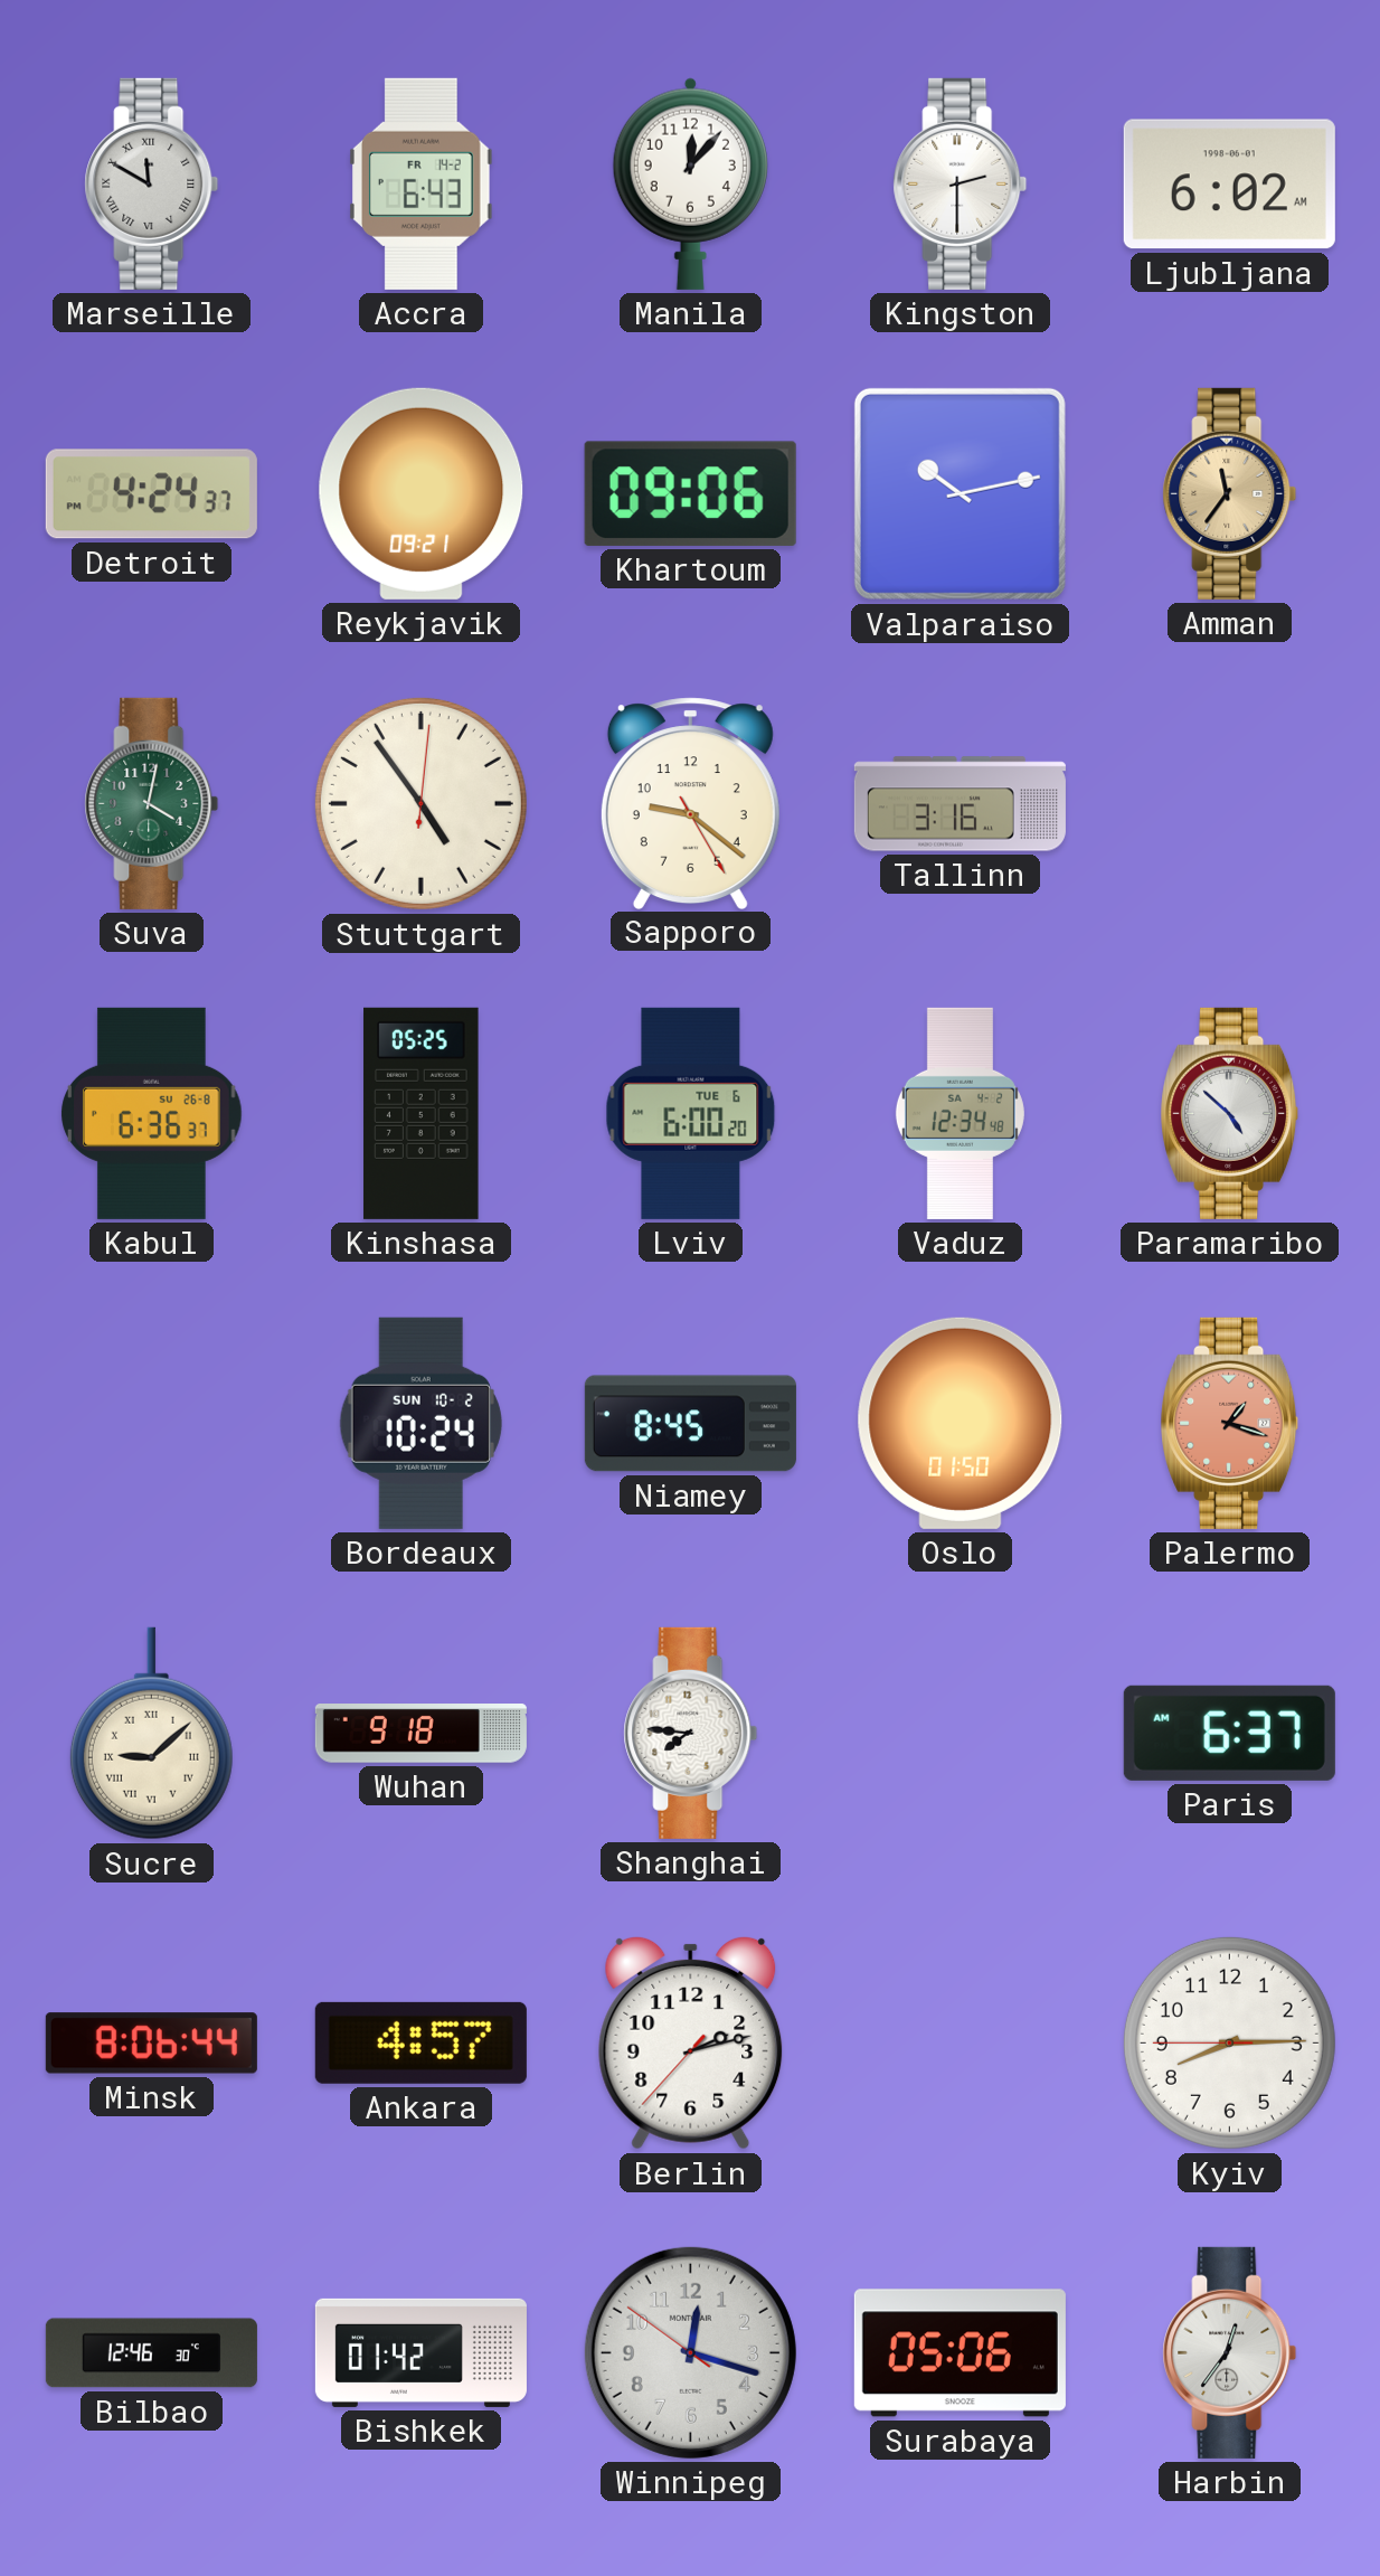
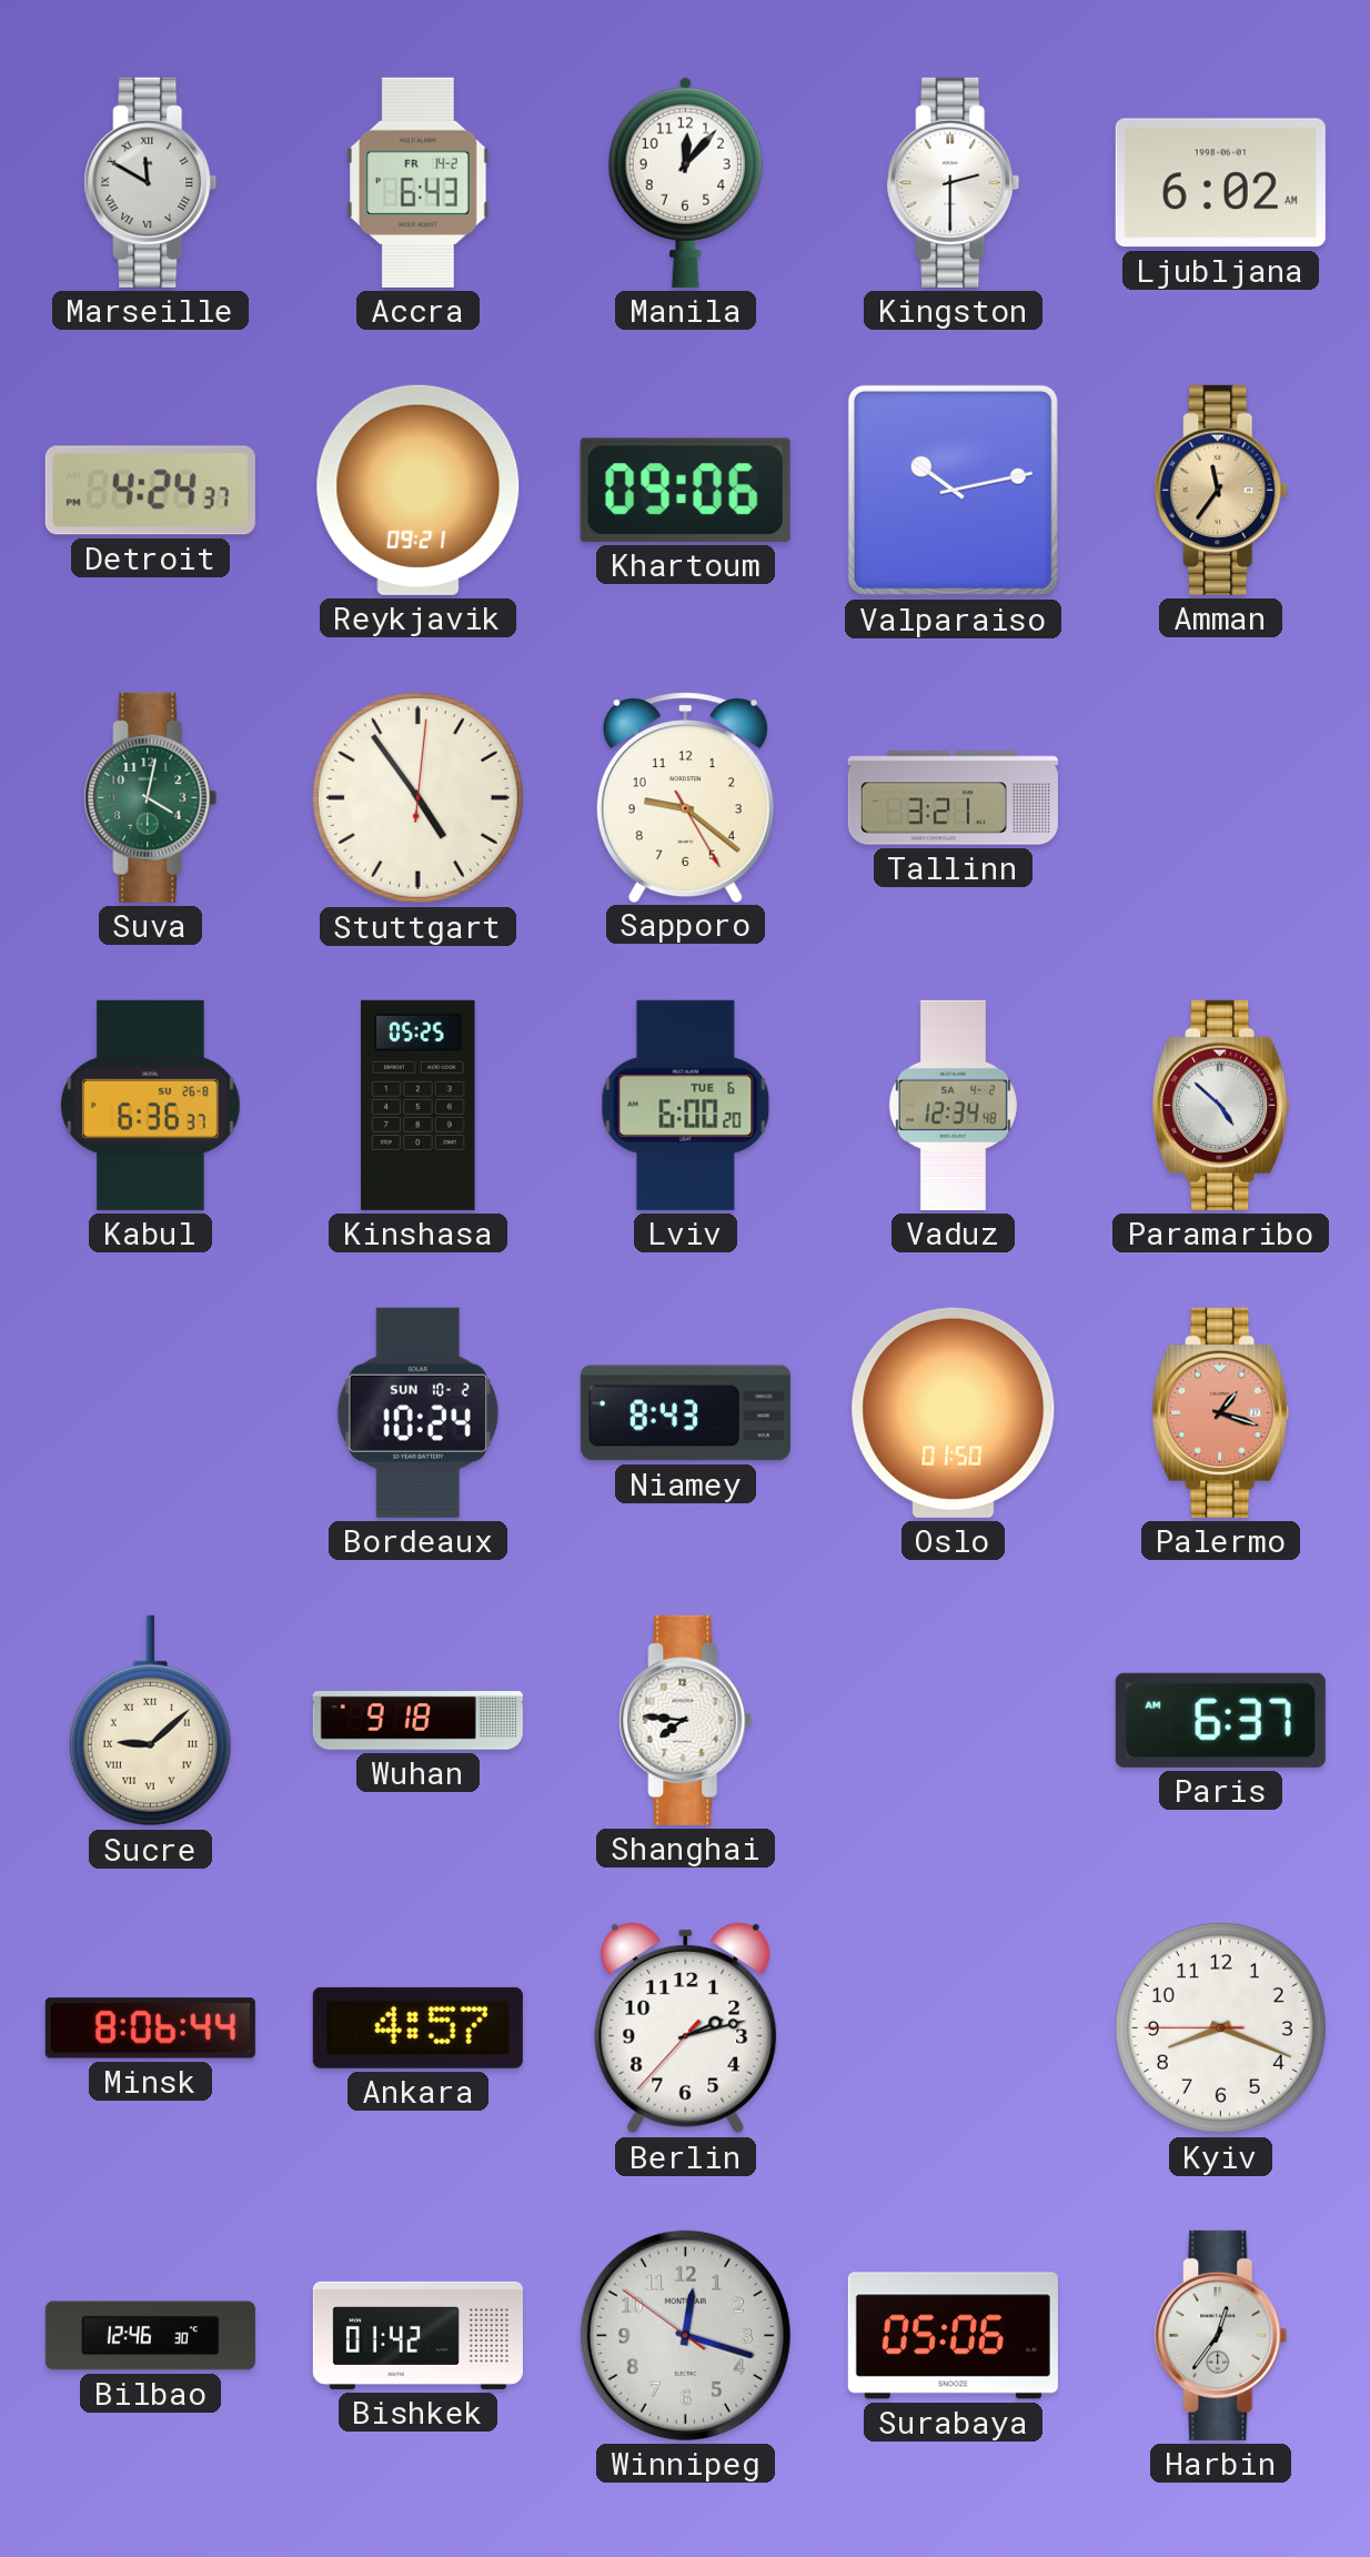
Tallinn: 3:16 -> 3:21 (953, 798)
Niamey: 8:45 -> 8:43 (685, 1413)
Kyiv: 8:14 -> 8:18 (1220, 2027)
